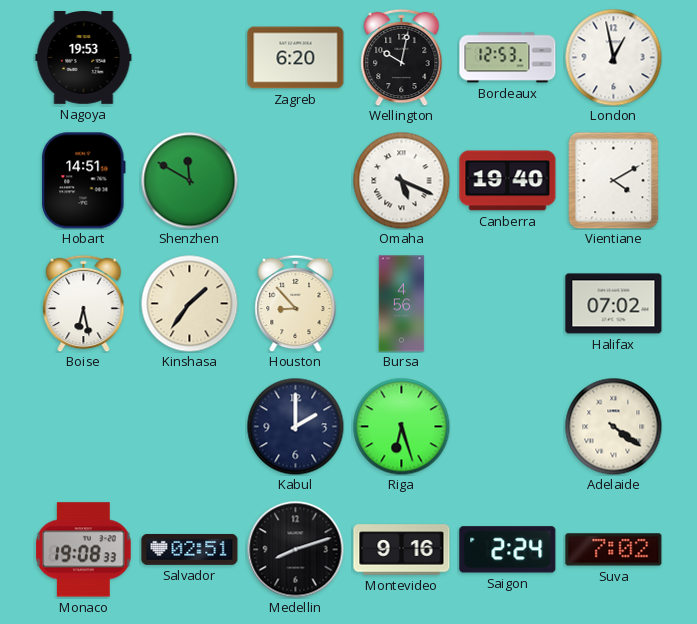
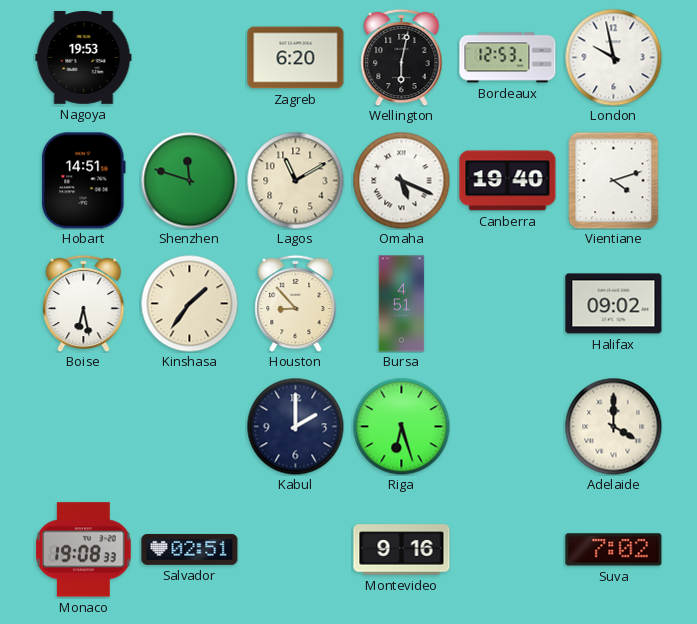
Wellington: 10:02 -> 6:02 (402, 57)
London: 12:58 -> 9:58 (613, 57)
Shenzhen: 11:50 -> 11:48 (189, 180)
Lagos: none -> 11:10 (295, 180)
Vientiane: 4:10 -> 4:12 (614, 180)
Bursa: 4:56 -> 4:51 (402, 304)
Halifax: 07:02 -> 09:02 (614, 304)
Adelaide: 4:21 -> 4:00 (613, 426)
Medellin: 8:12 -> none (296, 550)
Saigon: 2:24 -> none (508, 550)
